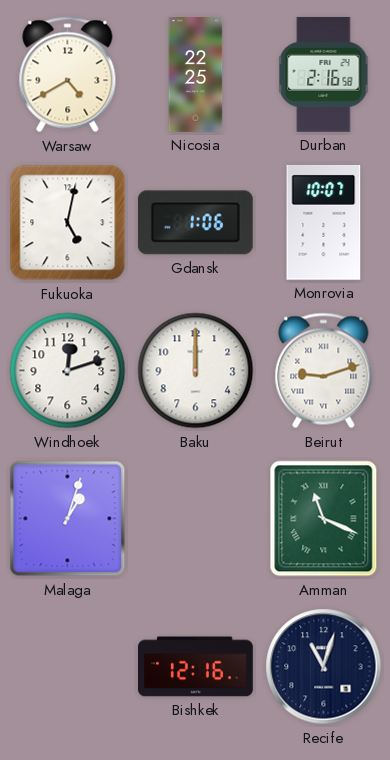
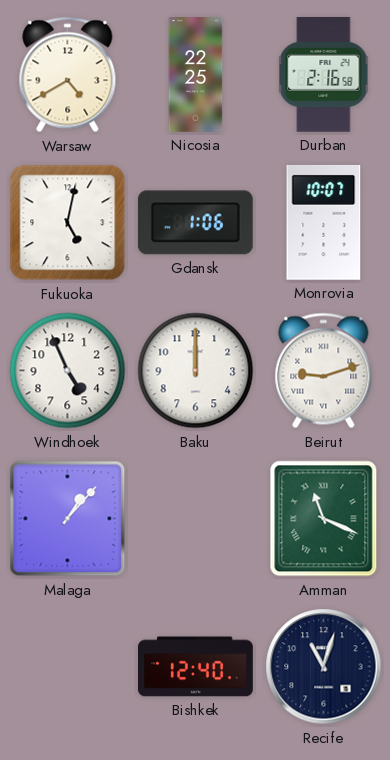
Windhoek: 12:12 -> 4:56 (68, 371)
Malaga: 1:03 -> 1:07 (68, 519)
Bishkek: 12:16 -> 12:40 (196, 667)
